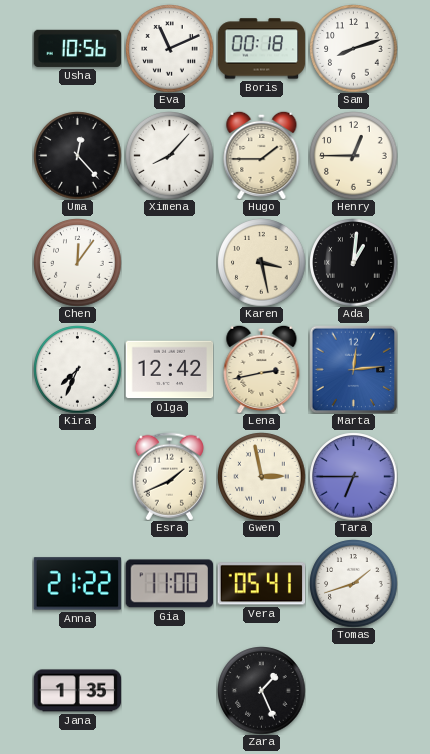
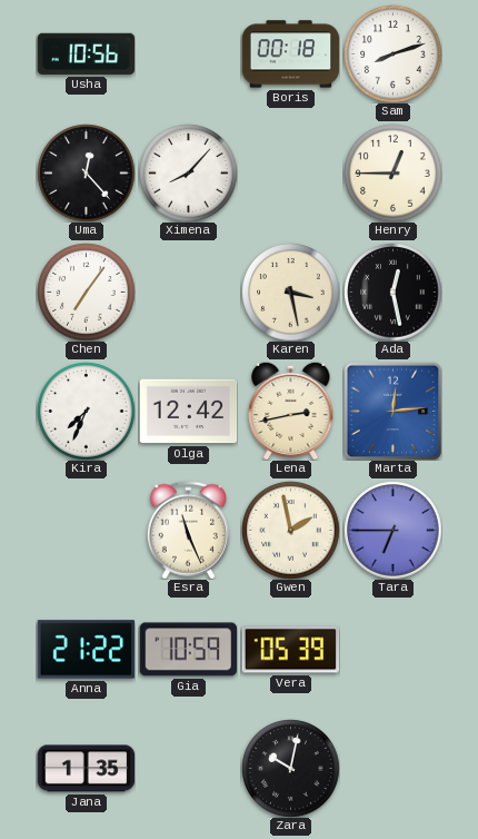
Eva: 11:11 -> none (169, 48)
Hugo: 1:45 -> none (262, 155)
Chen: 12:06 -> 7:06 (86, 292)
Ada: 1:01 -> 12:28 (392, 292)
Esra: 1:41 -> 11:26 (188, 530)
Gwen: 2:58 -> 1:58 (290, 530)
Gia: 11:00 -> 10:59 (188, 650)
Vera: 05:41 -> 05:39 (290, 650)
Tomas: 1:42 -> none (353, 583)
Zara: 1:26 -> 10:02 (290, 768)
